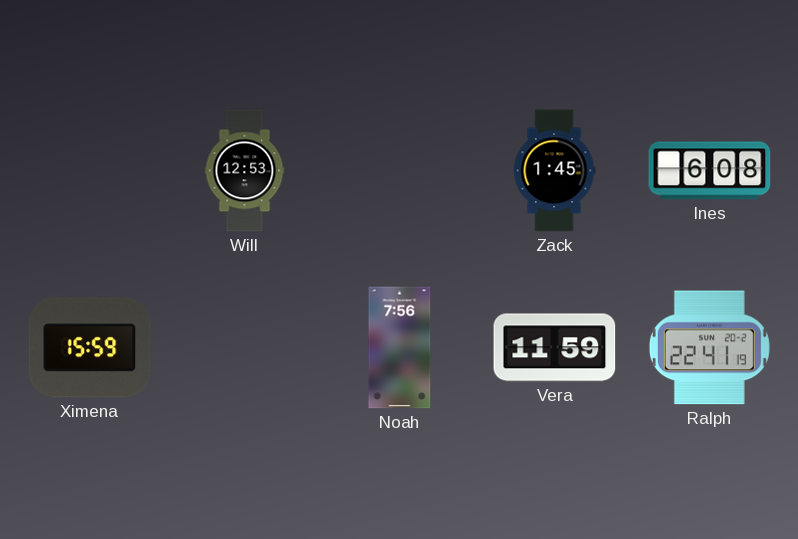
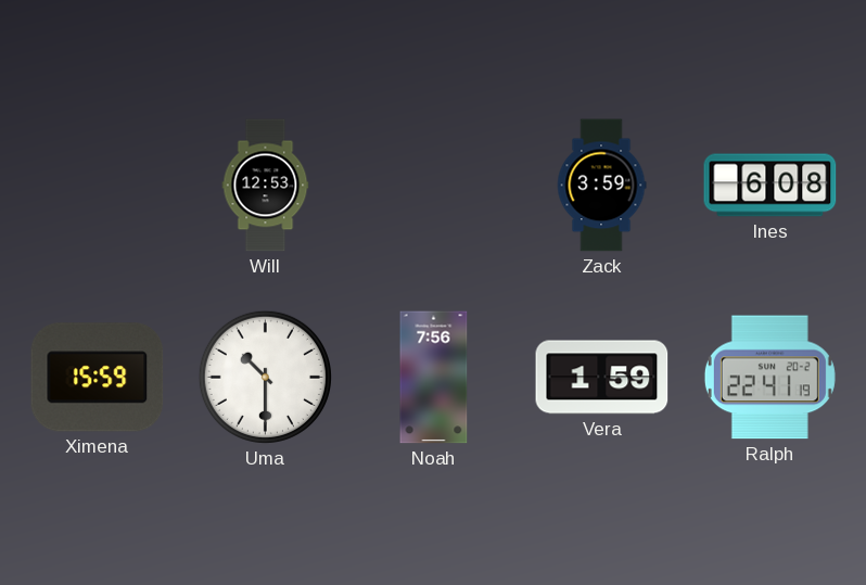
Zack: 1:45 -> 3:59 (601, 186)
Uma: none -> 10:30 (265, 377)
Vera: 11:59 -> 1:59 (602, 378)
